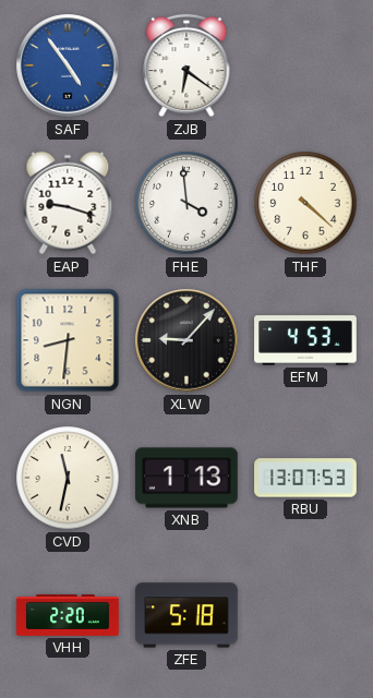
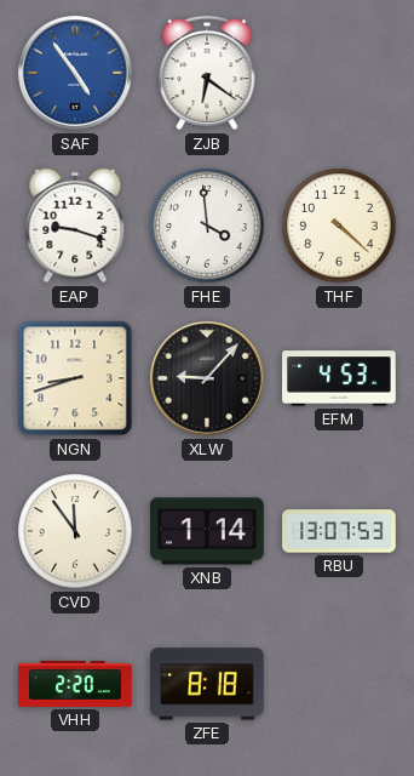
NGN: 8:31 -> 8:42 (75, 378)
CVD: 11:32 -> 11:54 (75, 531)
XNB: 1:13 -> 1:14 (207, 531)
ZFE: 5:18 -> 8:18 (207, 684)
